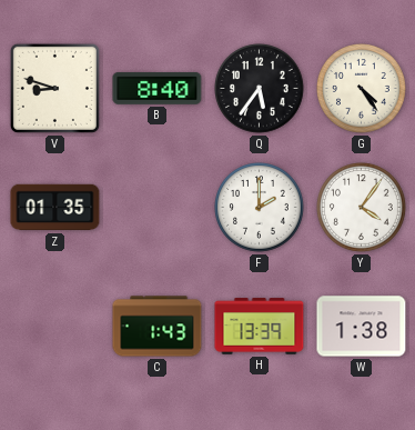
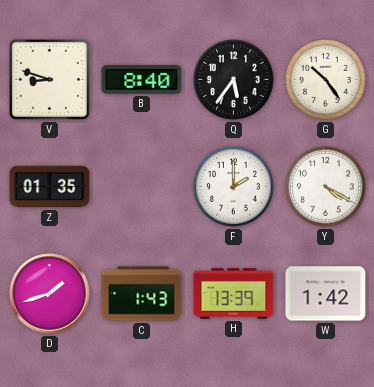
G: 4:24 -> 10:24 (326, 80)
Y: 4:06 -> 4:20 (326, 187)
D: none -> 1:42 (50, 294)
W: 1:38 -> 1:42 (326, 294)
